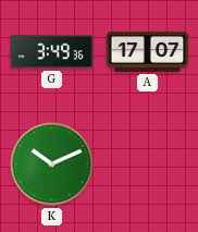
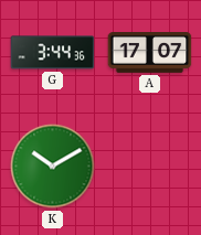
G: 3:49 -> 3:44 (53, 53)
K: 10:11 -> 10:10 (53, 167)
